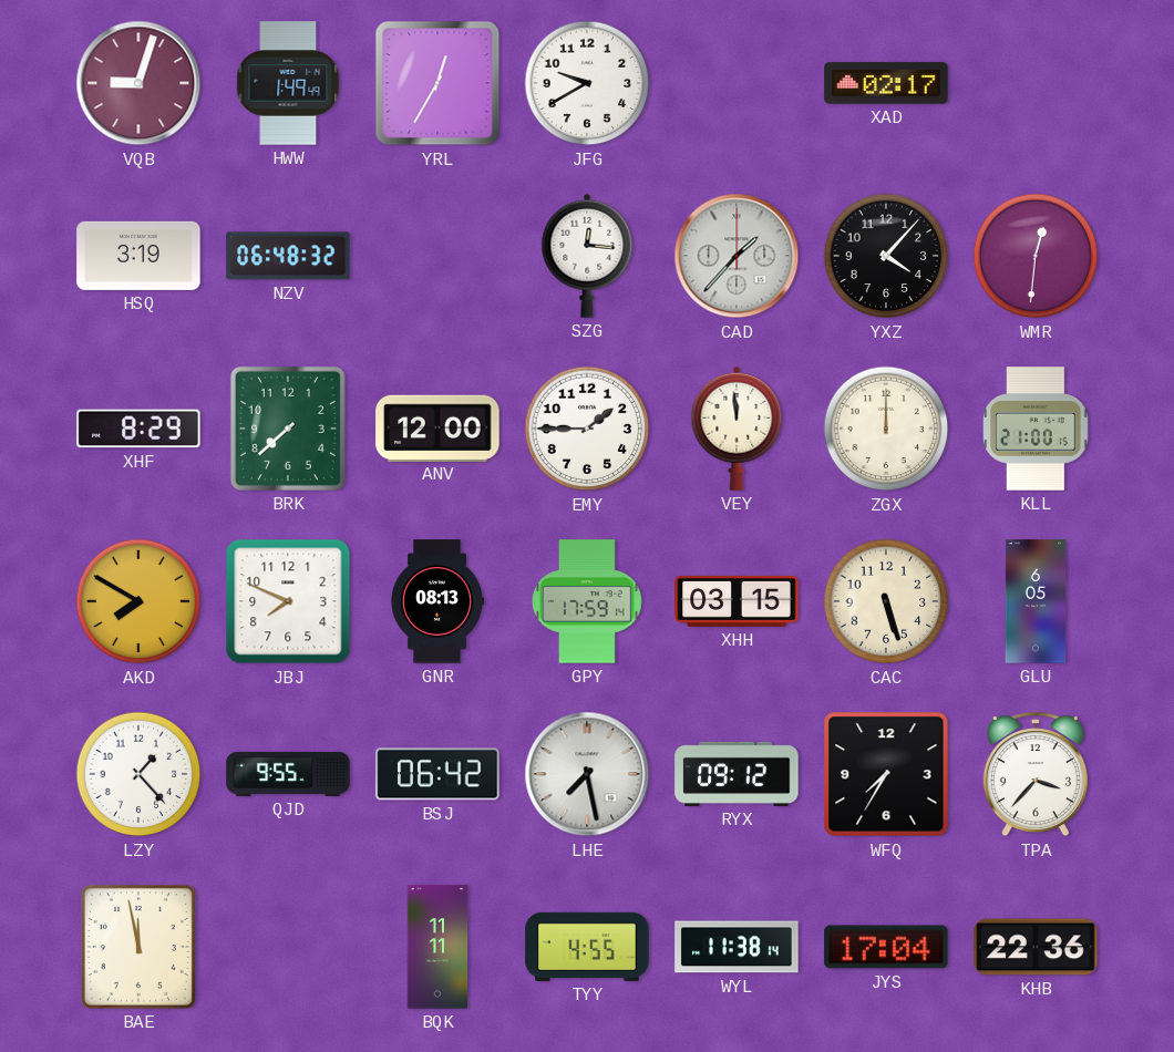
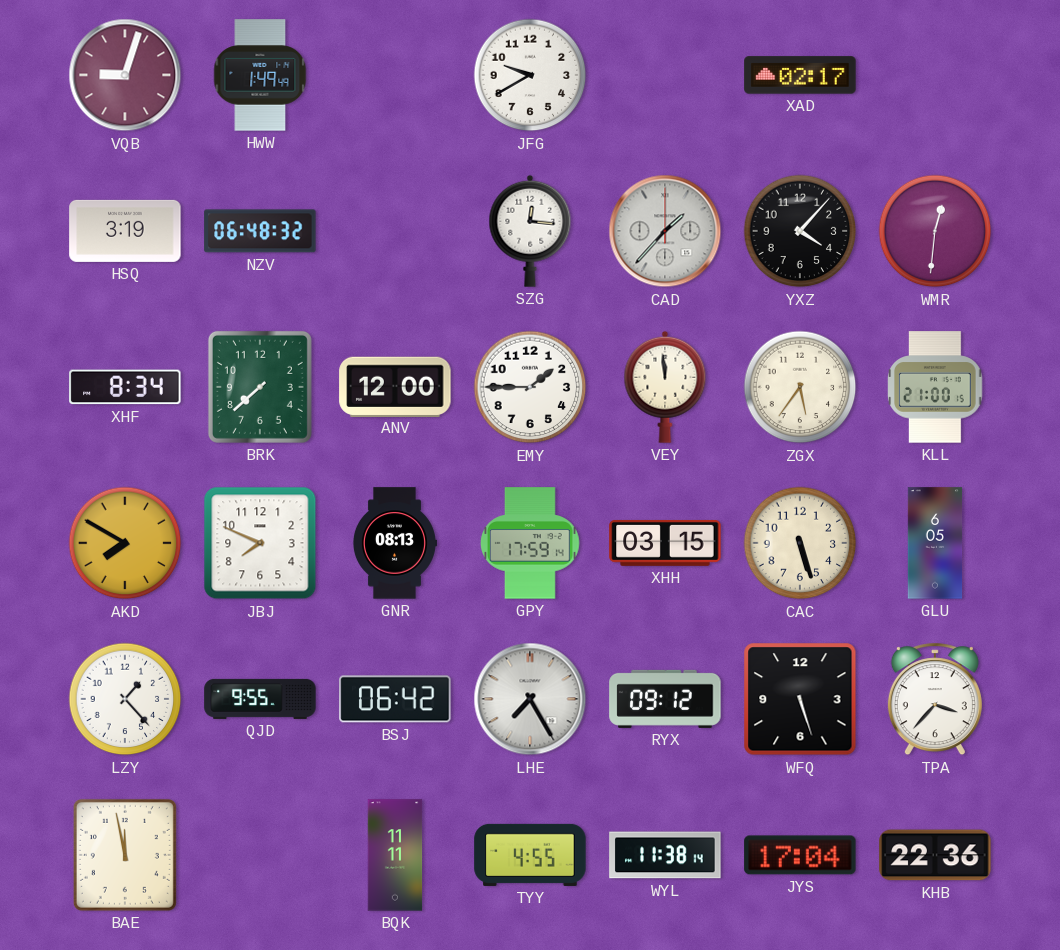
YRL: 12:35 -> none (437, 83)
XHF: 8:29 -> 8:34 (125, 387)
ZGX: 12:00 -> 5:36 (800, 387)
LHE: 7:28 -> 7:25 (530, 699)
WFQ: 7:35 -> 5:27 (800, 699)
